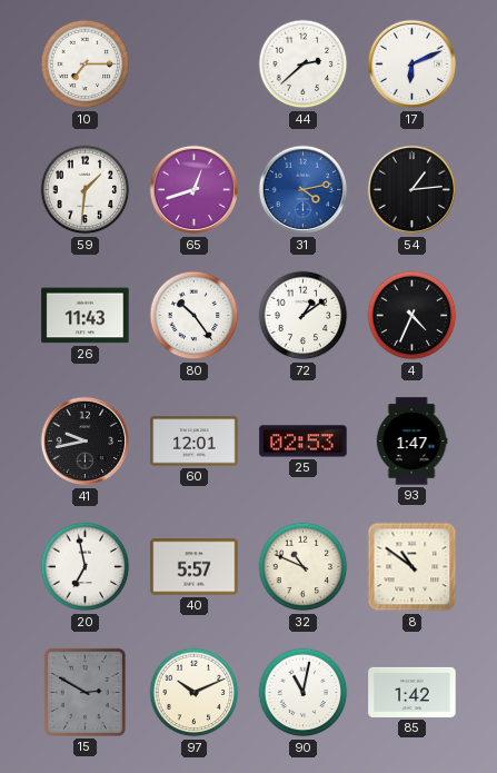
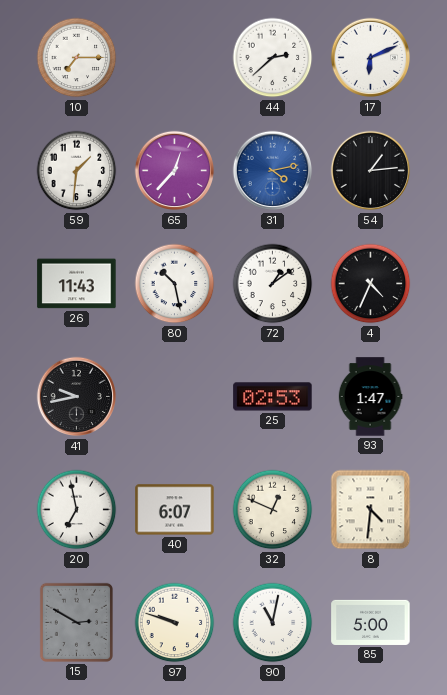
65: 12:42 -> 12:37 (175, 171)
80: 10:24 -> 10:28 (175, 284)
60: 12:01 -> none (195, 442)
40: 5:57 -> 6:07 (175, 510)
32: 10:49 -> 12:49 (273, 510)
8: 10:51 -> 4:31 (371, 510)
97: 10:11 -> 9:48 (175, 623)
85: 1:42 -> 5:00 (371, 622)
